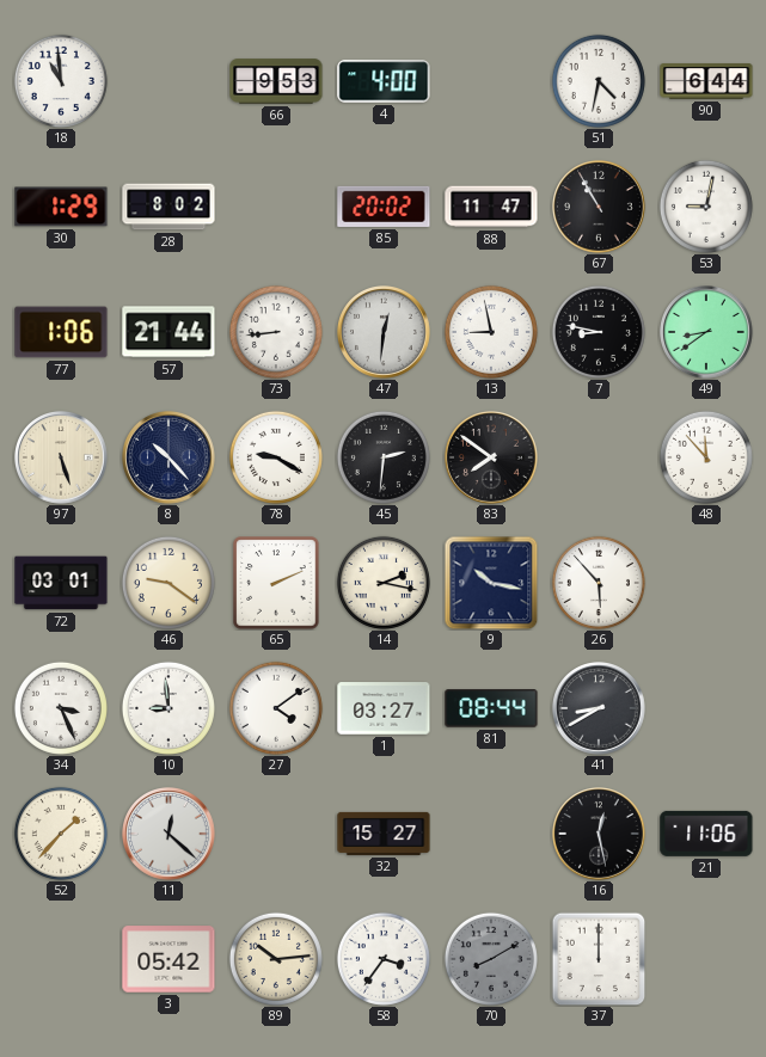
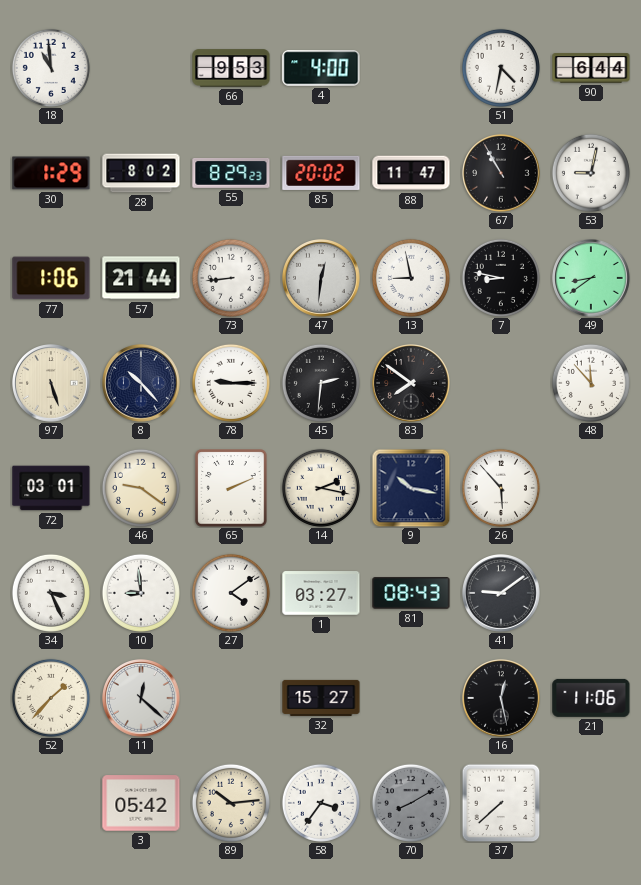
55: none -> 8:29 (231, 174)
78: 9:20 -> 9:15 (231, 383)
81: 08:44 -> 08:43 (411, 593)
41: 8:40 -> 9:09 (502, 594)
37: 12:00 -> 7:38 (501, 803)
